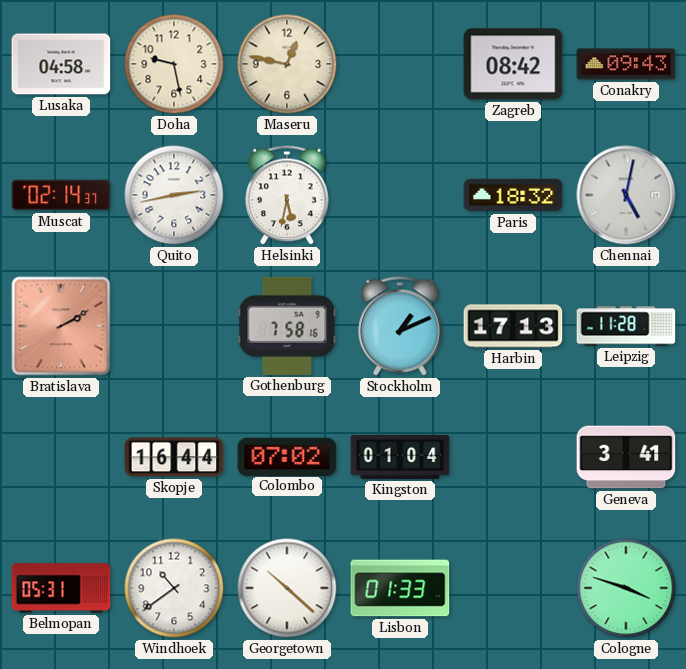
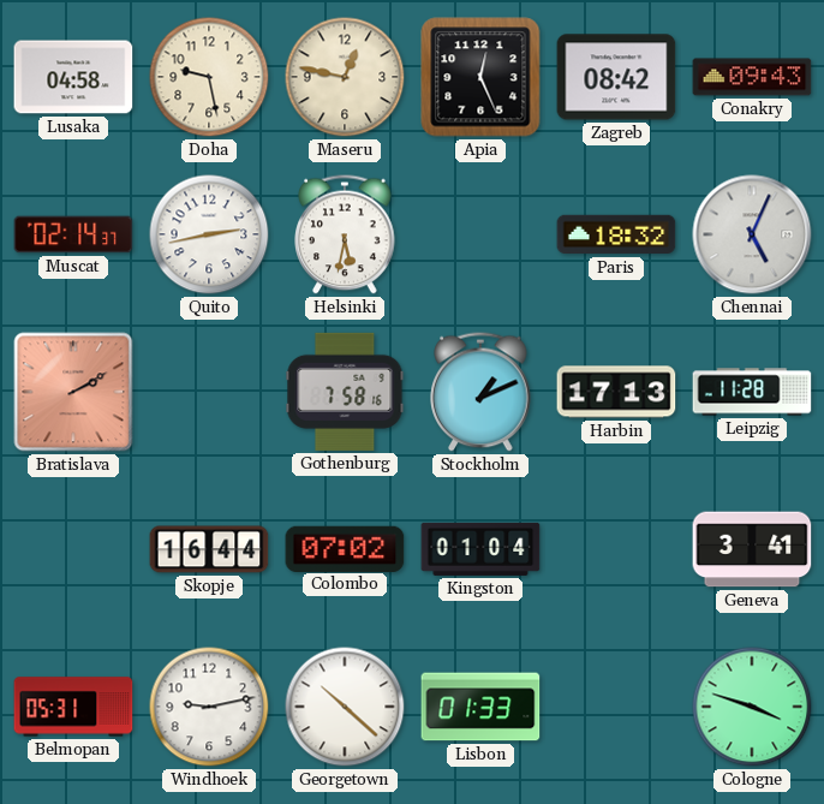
Apia: none -> 12:26 (480, 77)
Chennai: 5:02 -> 5:04 (752, 234)
Windhoek: 10:39 -> 9:13 (209, 707)
